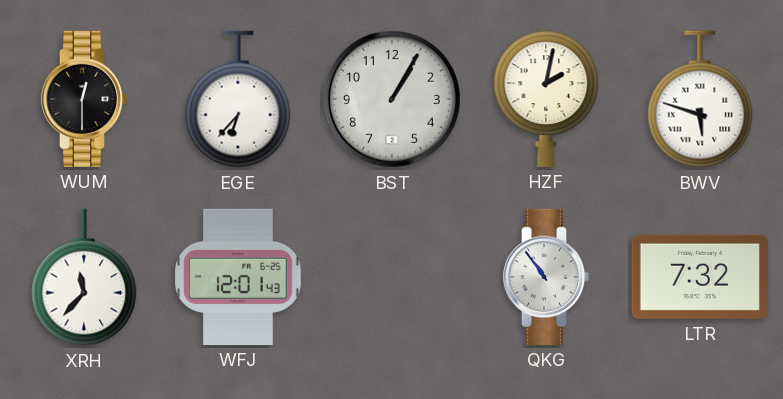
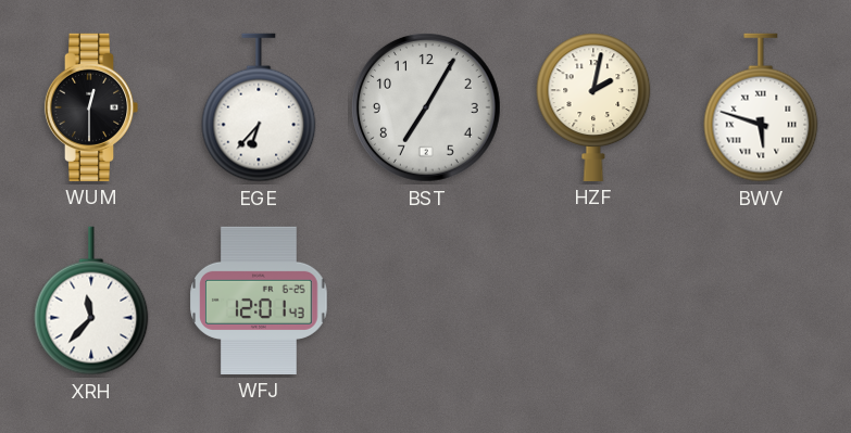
BST: 1:05 -> 7:05 (426, 107)
QKG: 10:54 -> none (546, 277)
LTR: 7:32 -> none (700, 277)
